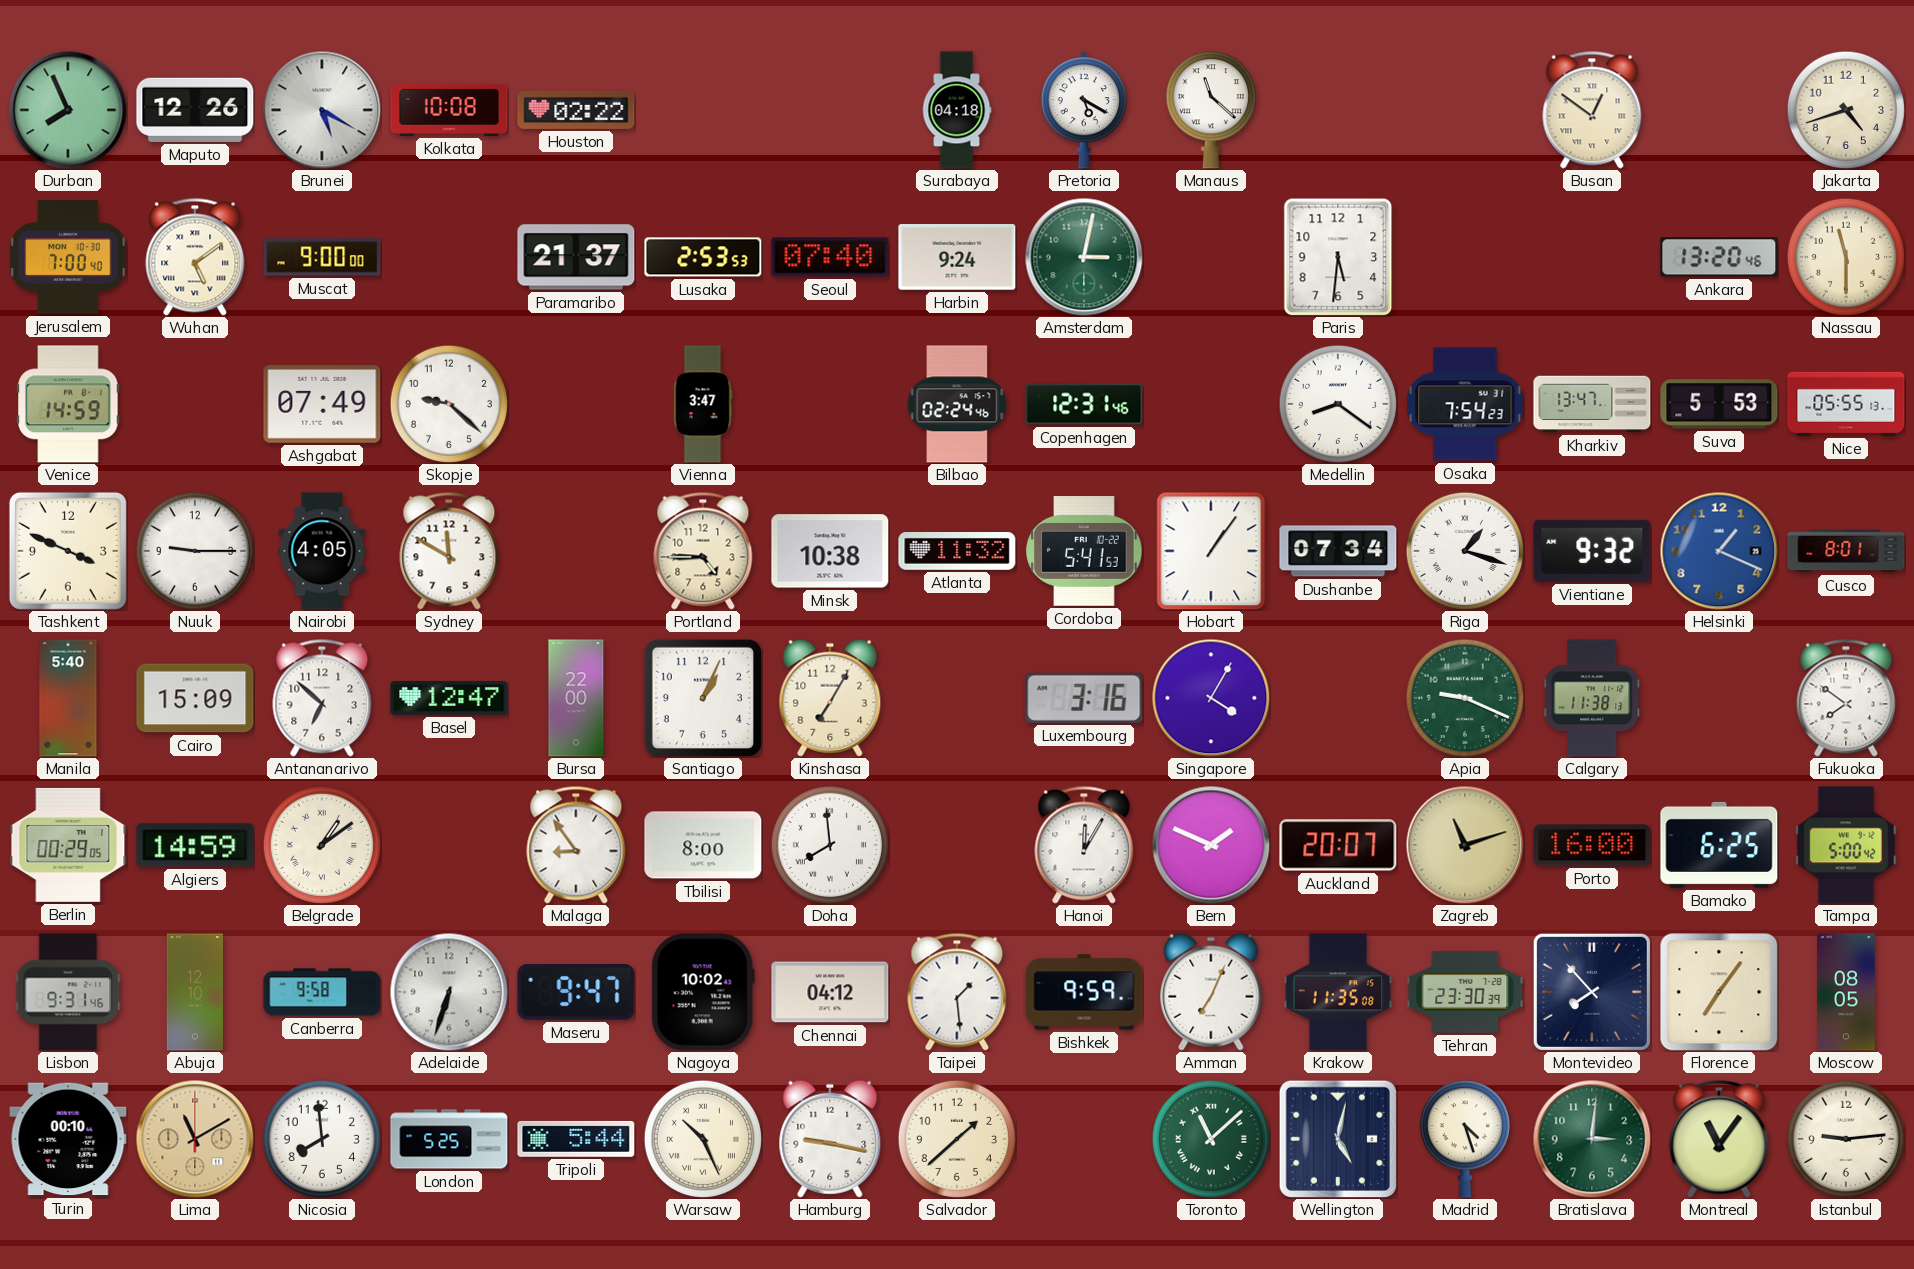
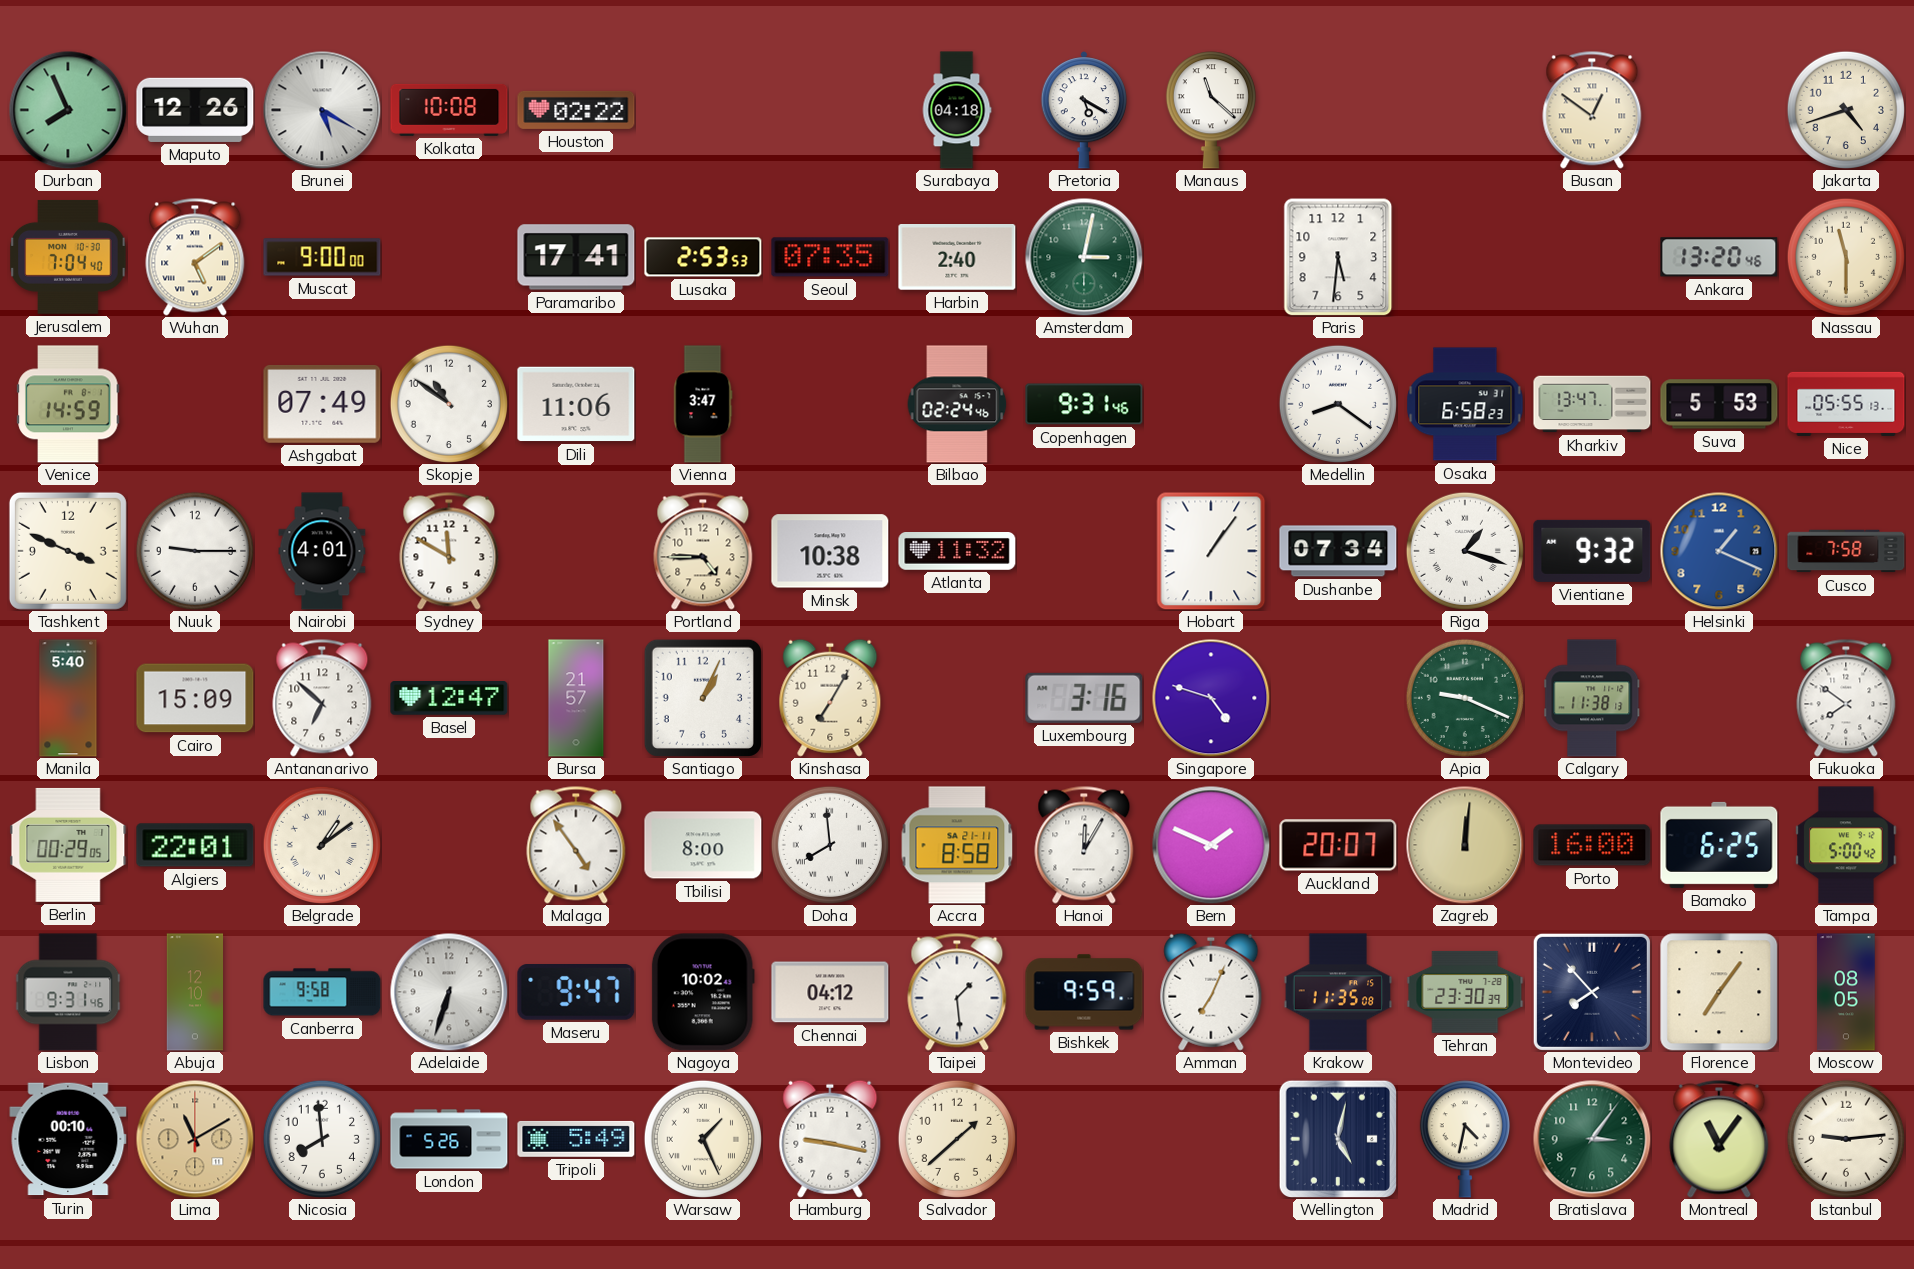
Jerusalem: 7:00 -> 7:04 (68, 257)
Paramaribo: 21:37 -> 17:41 (576, 257)
Seoul: 07:40 -> 07:35 (830, 257)
Harbin: 9:24 -> 2:40 (957, 258)
Skopje: 9:22 -> 10:51 (449, 404)
Dili: none -> 11:06 (576, 404)
Copenhagen: 12:31 -> 9:31 (1084, 404)
Osaka: 7:54 -> 6:58 (1465, 404)
Nairobi: 4:05 -> 4:01 (322, 551)
Cordoba: 5:41 -> none (1084, 552)
Cusco: 8:01 -> 7:58 (1846, 551)
Bursa: 22:00 -> 21:57 (576, 698)
Singapore: 4:05 -> 4:48 (1211, 698)
Algiers: 14:59 -> 22:01 (195, 845)
Malaga: 8:54 -> 4:54 (576, 845)
Accra: none -> 8:58 (957, 845)
Zagreb: 11:12 -> 12:01 (1465, 845)
London: 5:25 -> 5:26 (449, 1139)
Tripoli: 5:44 -> 5:49 (576, 1139)
Warsaw: 10:26 -> 1:26 (703, 1139)
Toronto: 11:08 -> none (1211, 1139)
Madrid: 4:27 -> 4:32 (1465, 1139)
Bratislava: 3:01 -> 3:06 (1592, 1139)
